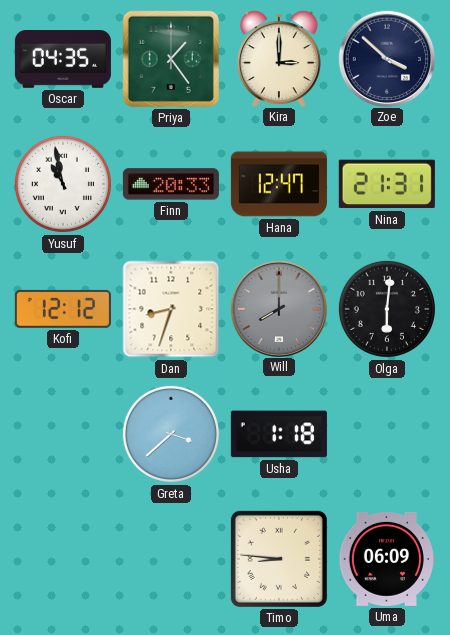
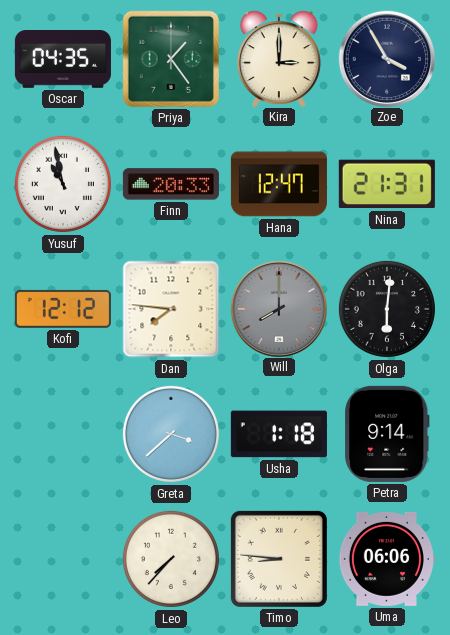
Zoe: 3:52 -> 3:55 (386, 58)
Dan: 8:33 -> 7:46 (171, 309)
Petra: none -> 9:14 (387, 434)
Leo: none -> 7:37 (171, 559)
Uma: 06:09 -> 06:06 (387, 559)
